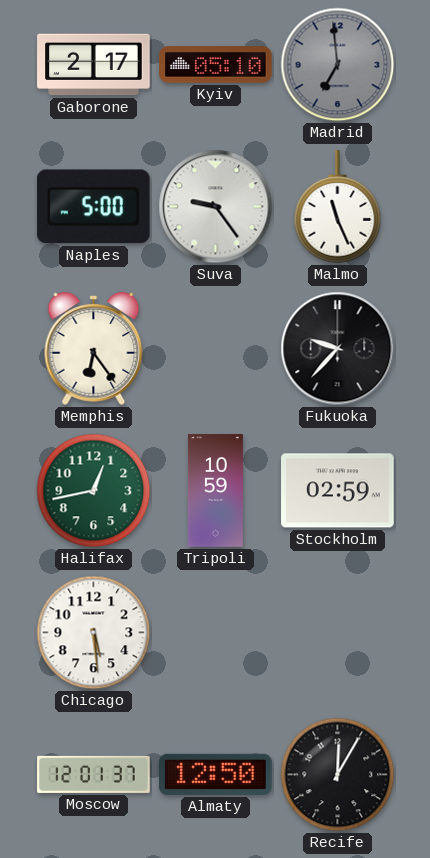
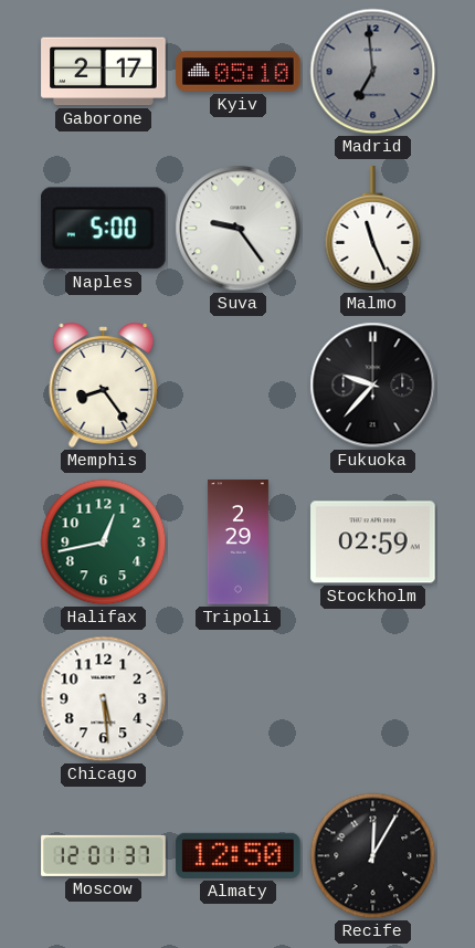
Memphis: 6:24 -> 8:24 (104, 385)
Tripoli: 10:59 -> 2:29 (237, 543)
